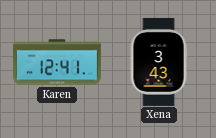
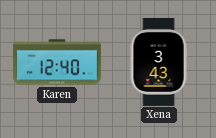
Karen: 12:41 -> 12:40 (57, 62)
